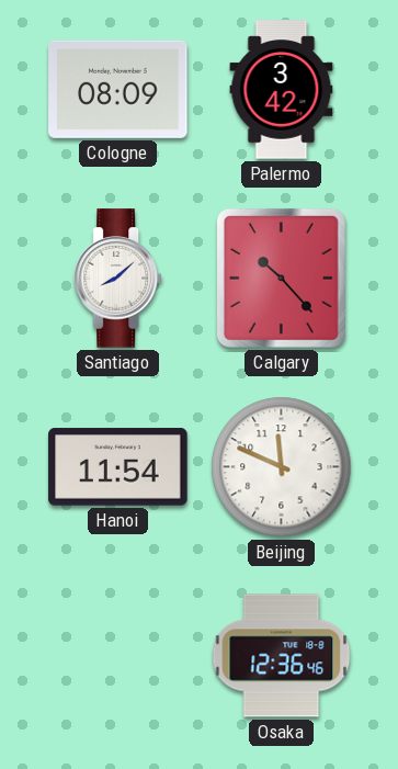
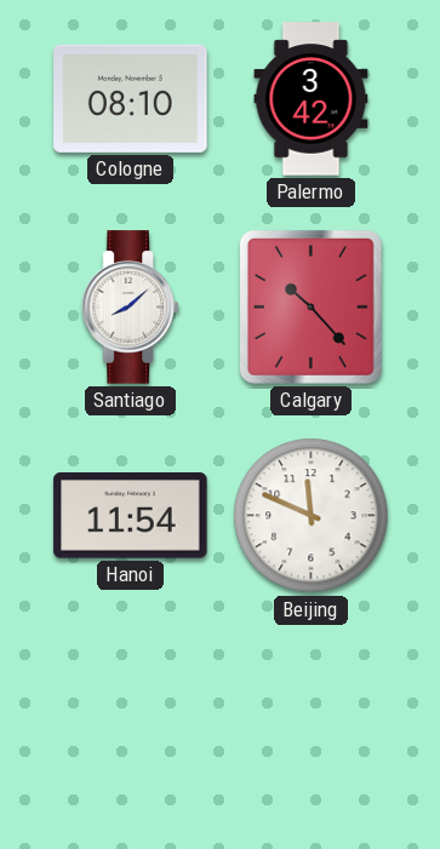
Cologne: 08:09 -> 08:10 (131, 98)
Osaka: 12:36 -> none (282, 656)
